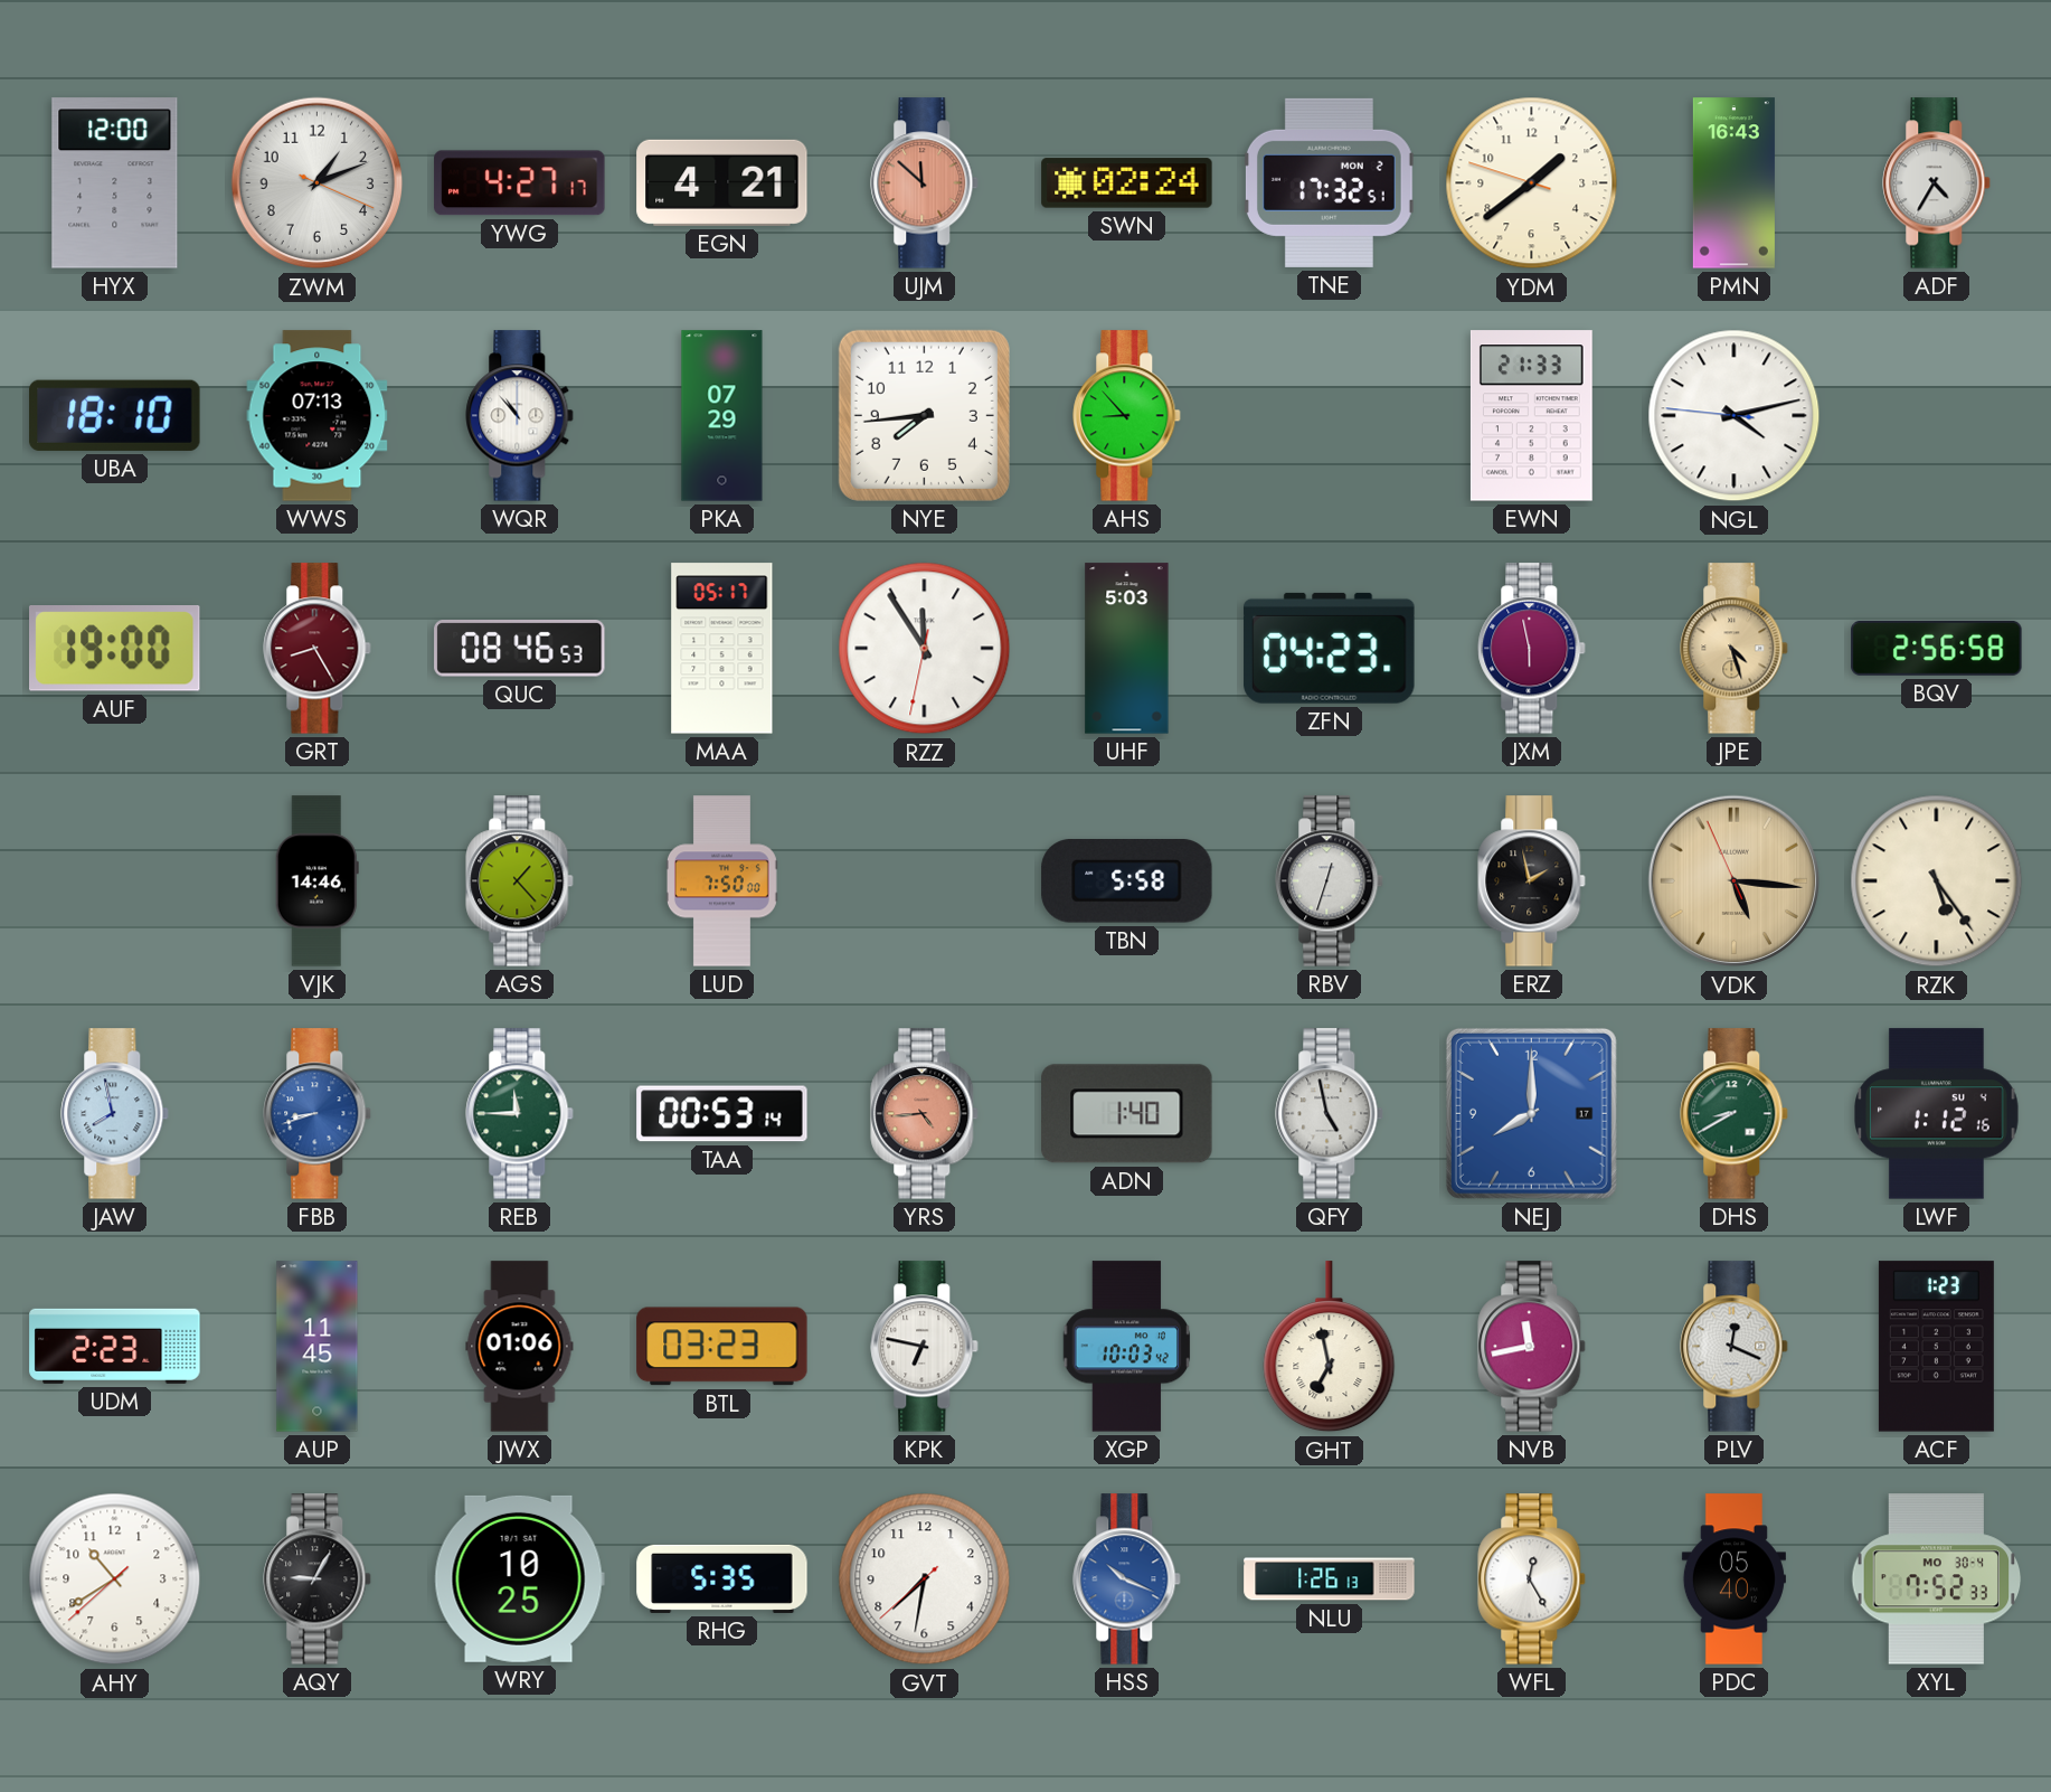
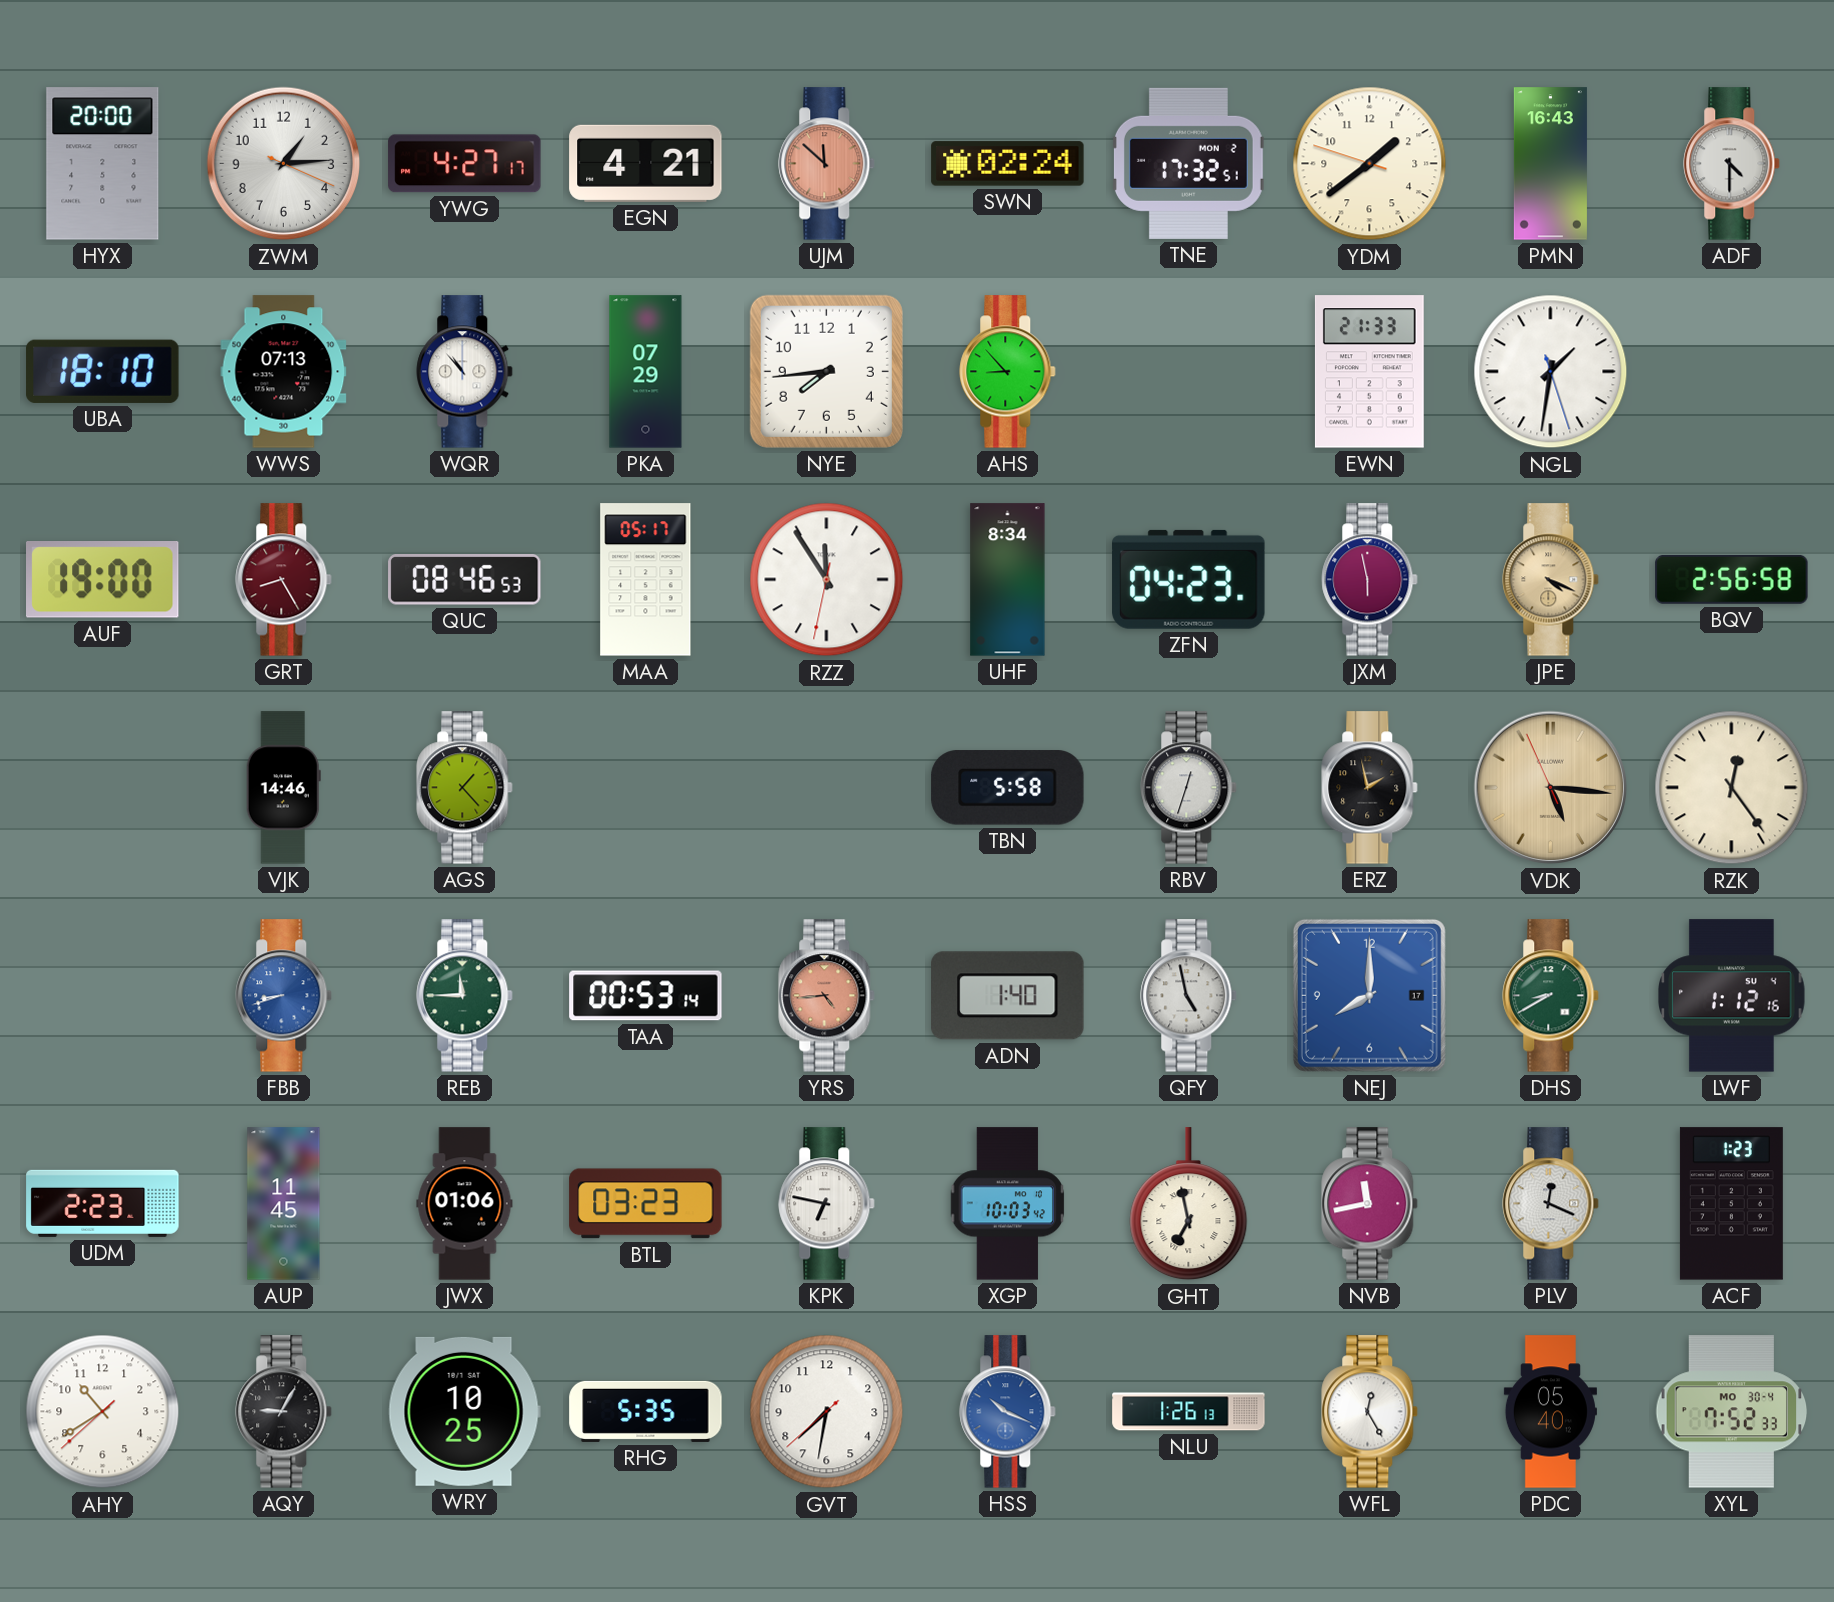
HYX: 12:00 -> 20:00 (103, 164)
ZWM: 1:11 -> 1:14 (284, 164)
ADF: 4:35 -> 4:30 (1732, 164)
NGL: 4:12 -> 1:31 (1551, 372)
UHF: 5:03 -> 8:34 (1008, 580)
JPE: 4:27 -> 4:19 (1551, 580)
LUD: 7:50 -> none (721, 881)
RZK: 5:24 -> 12:24 (1732, 788)
JAW: 7:58 -> none (115, 1114)
